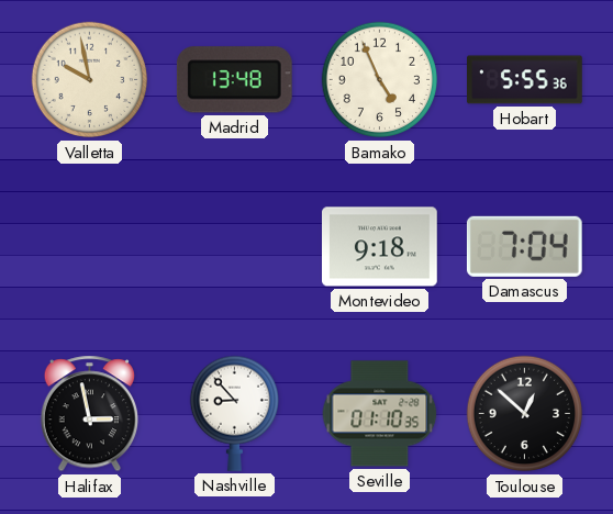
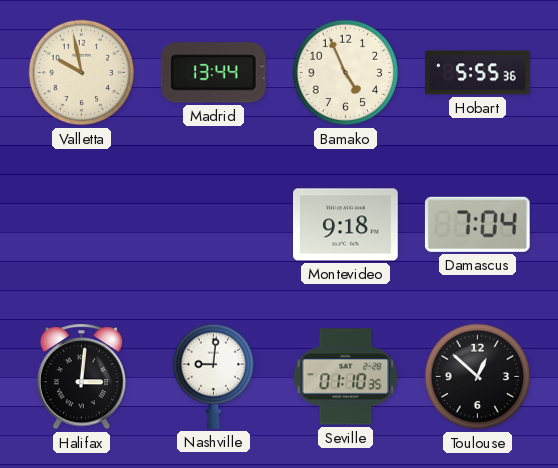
Madrid: 13:48 -> 13:44 (213, 73)
Halifax: 2:58 -> 3:01 (81, 377)
Nashville: 8:53 -> 9:01 (213, 376)
